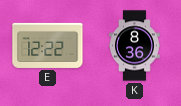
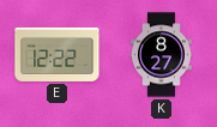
K: 8:36 -> 8:27 (162, 55)
